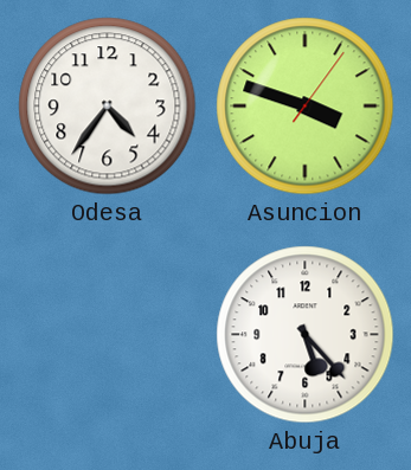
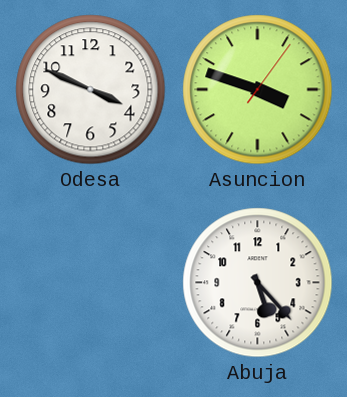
Odesa: 4:36 -> 3:49 (91, 90)
